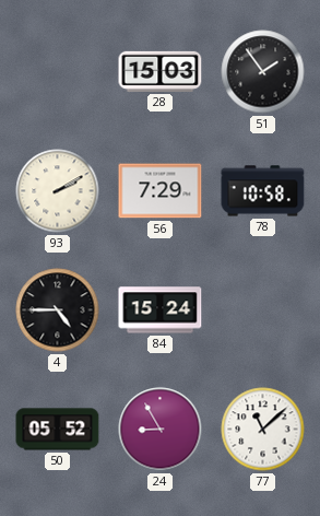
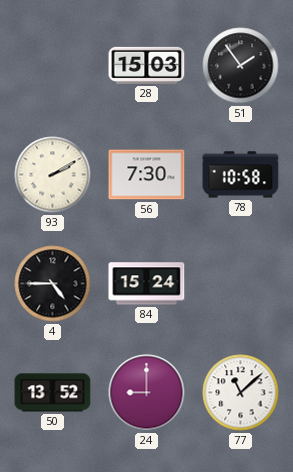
56: 7:29 -> 7:30 (147, 175)
50: 05:52 -> 13:52 (53, 393)
24: 8:55 -> 9:00 (147, 393)
